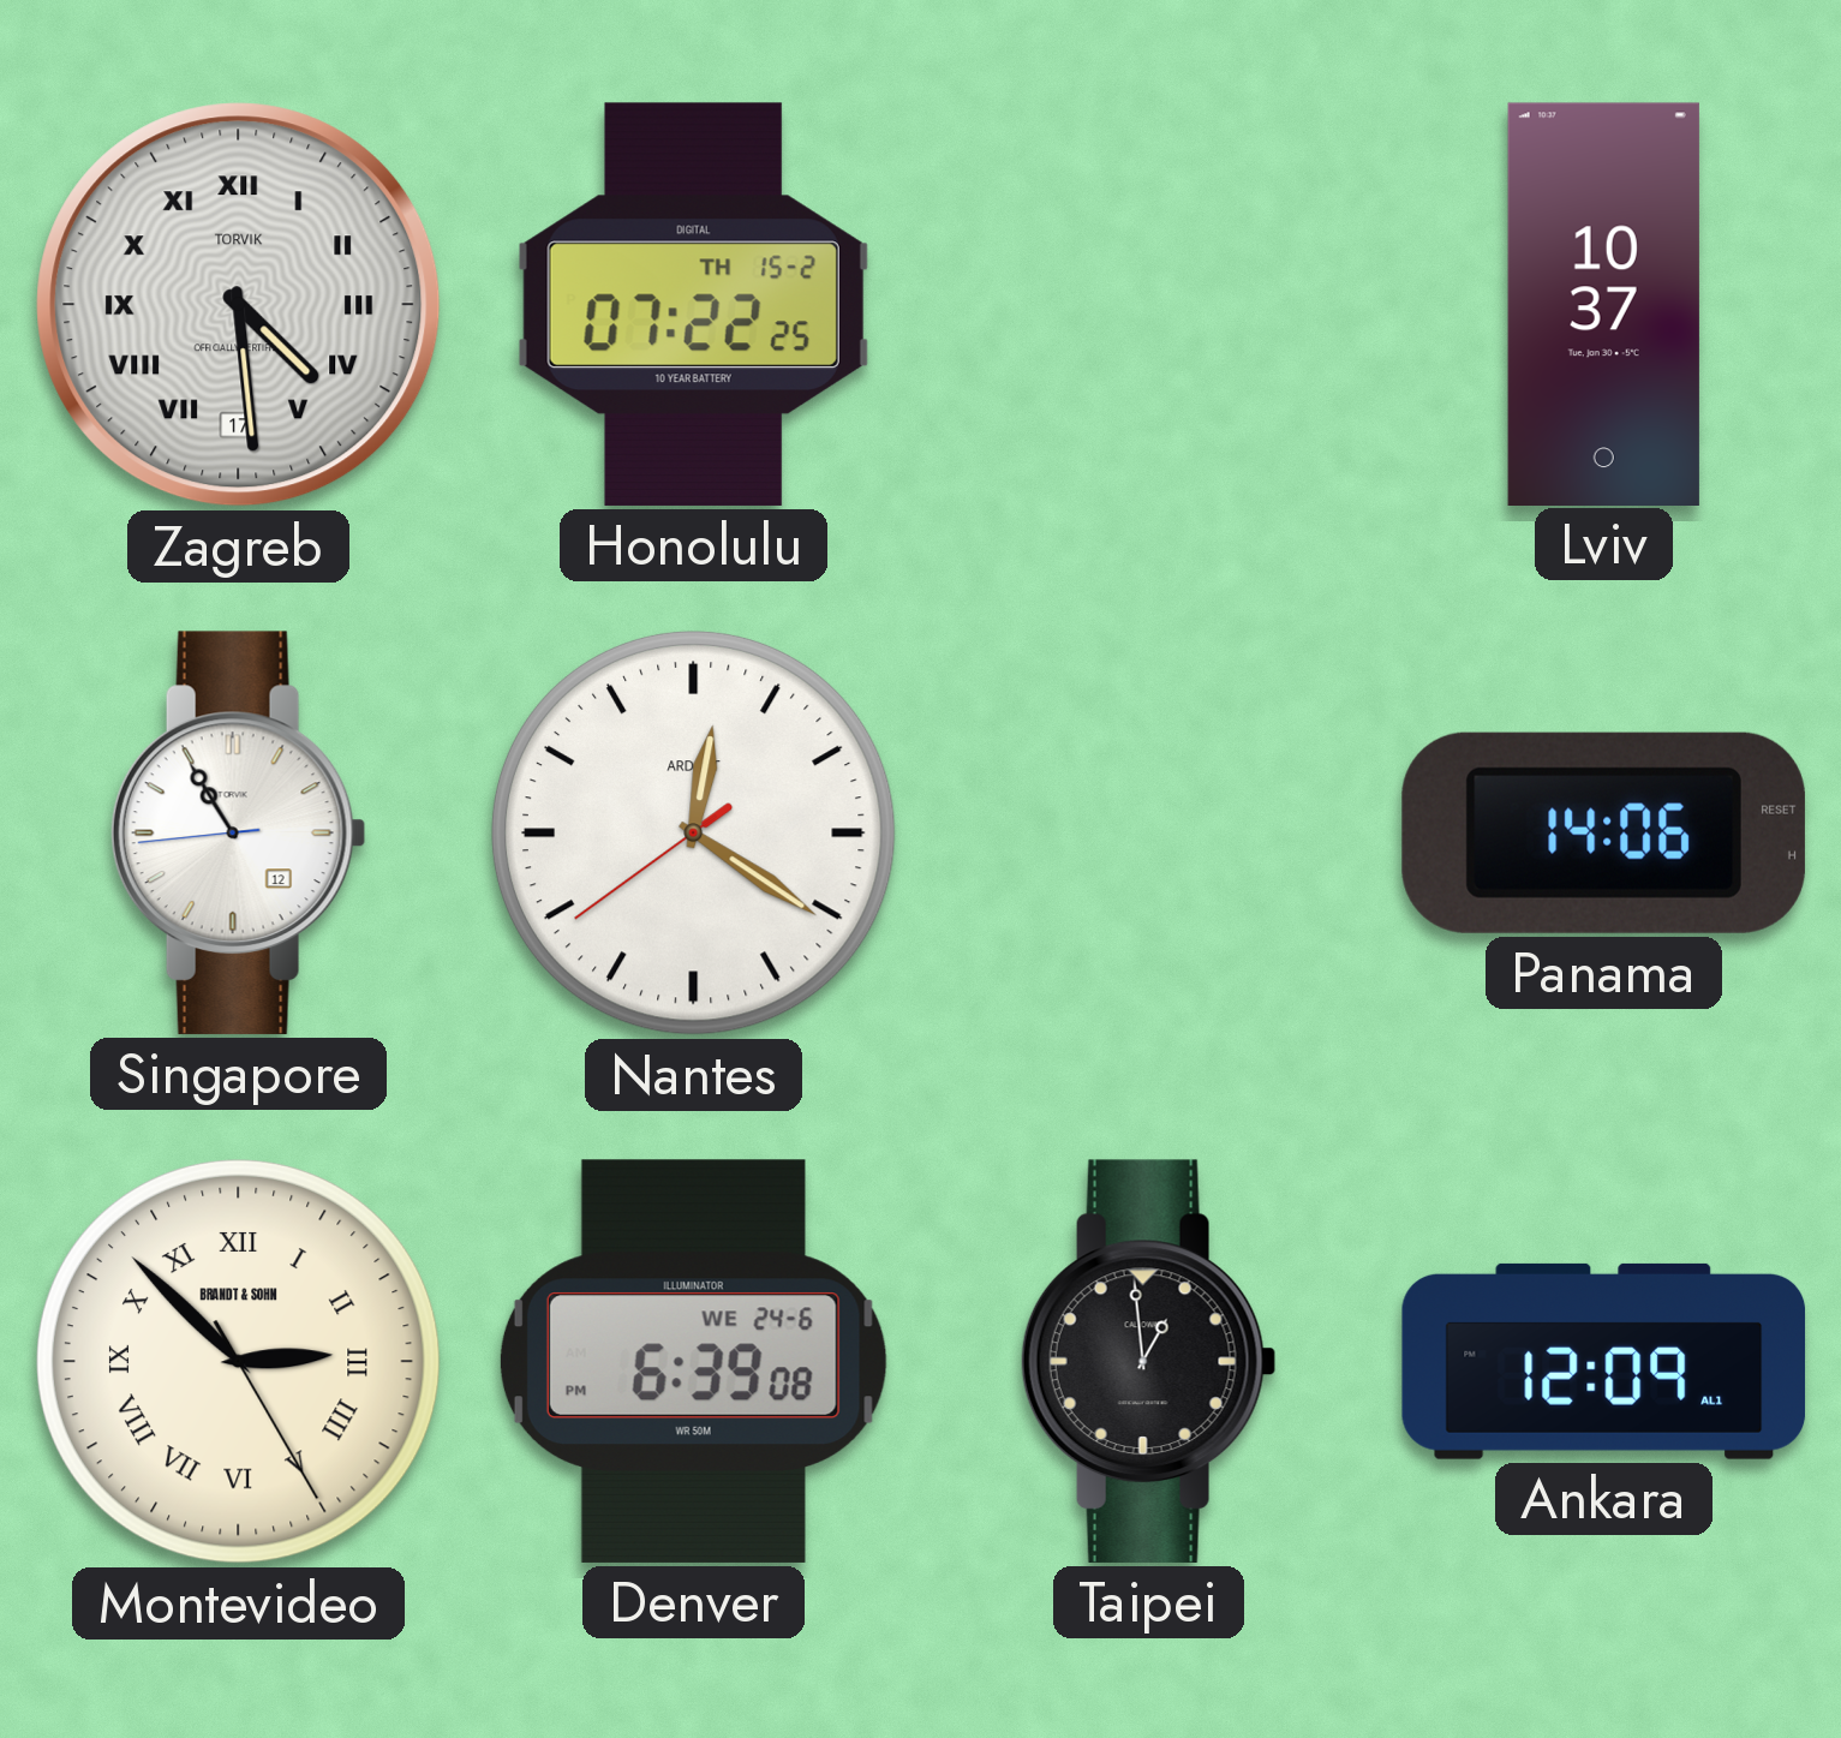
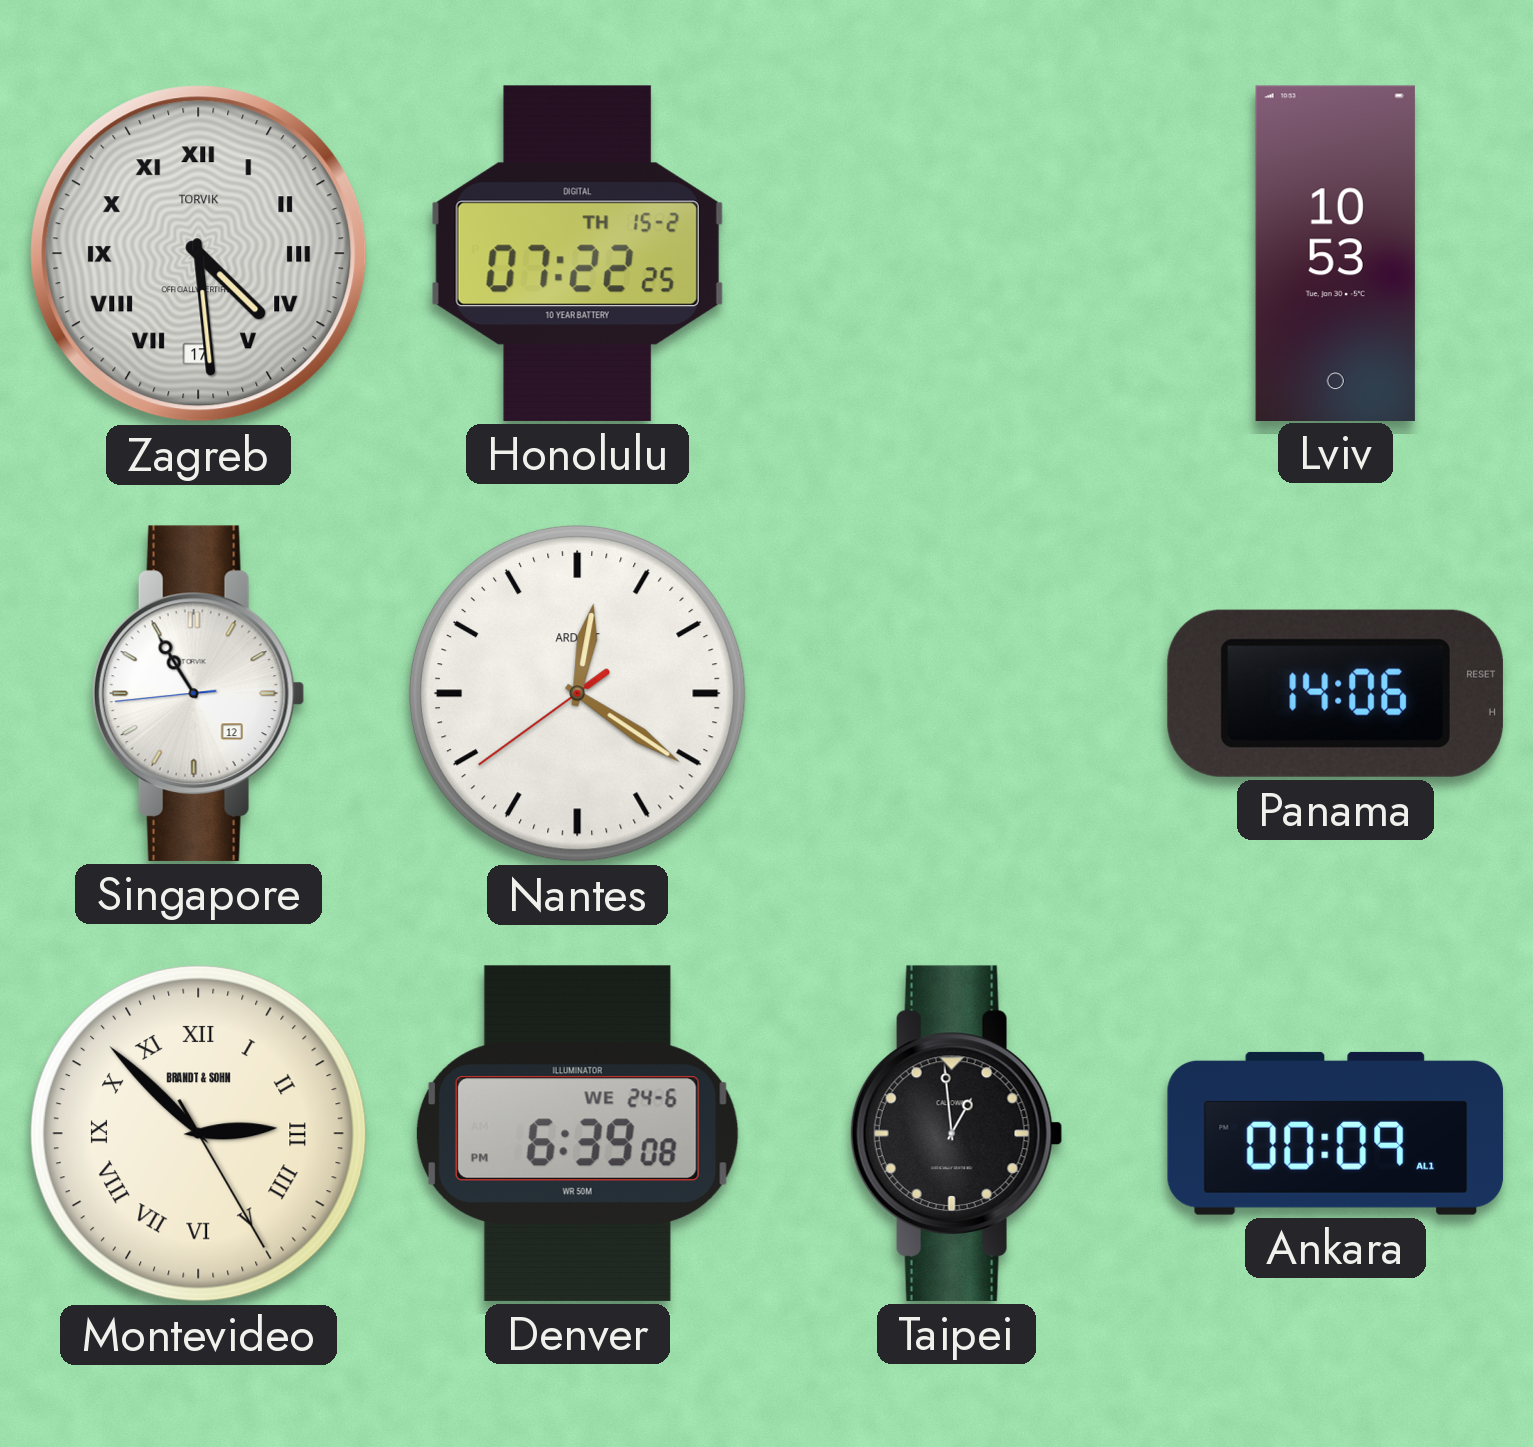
Lviv: 10:37 -> 10:53 (1335, 253)
Ankara: 12:09 -> 00:09 (1336, 1133)
